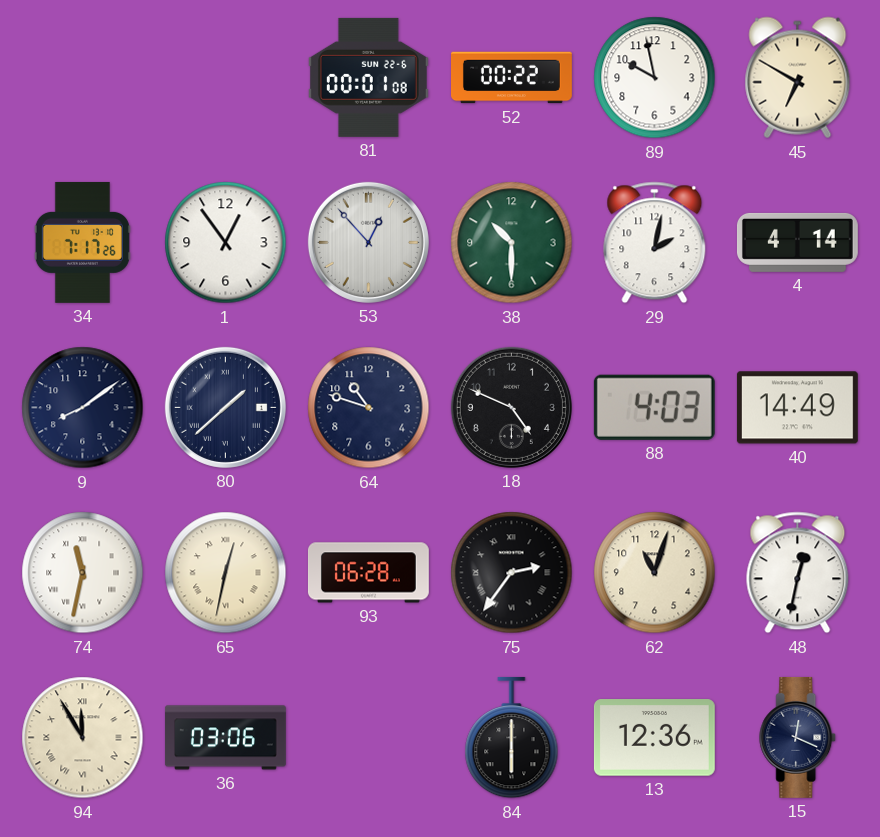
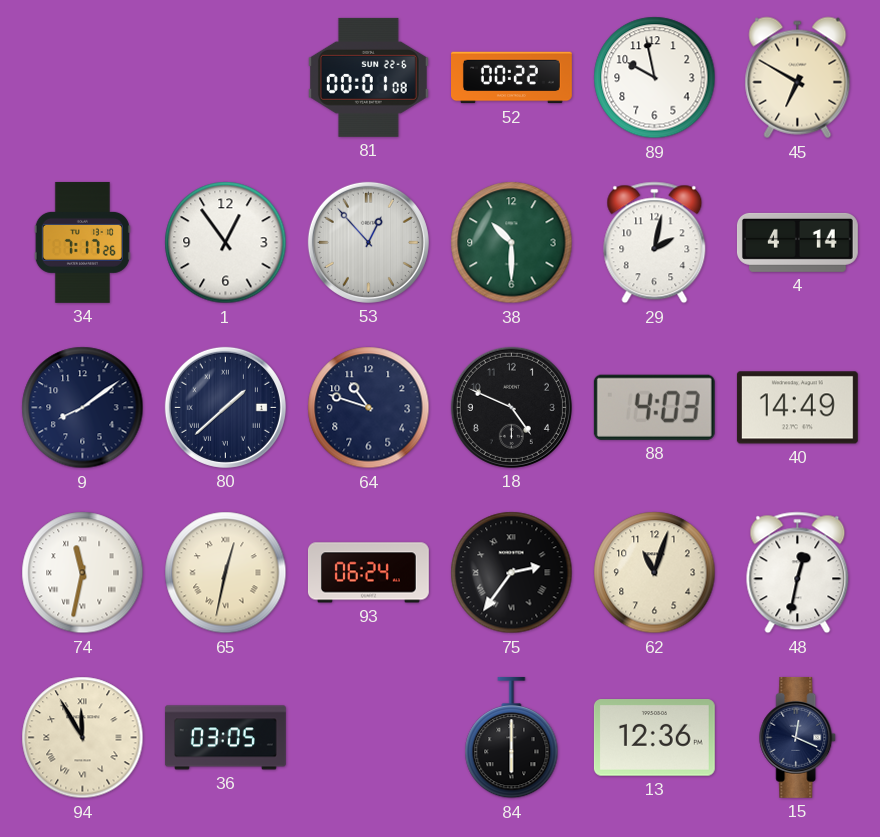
93: 06:28 -> 06:24 (368, 573)
36: 03:06 -> 03:05 (225, 738)
